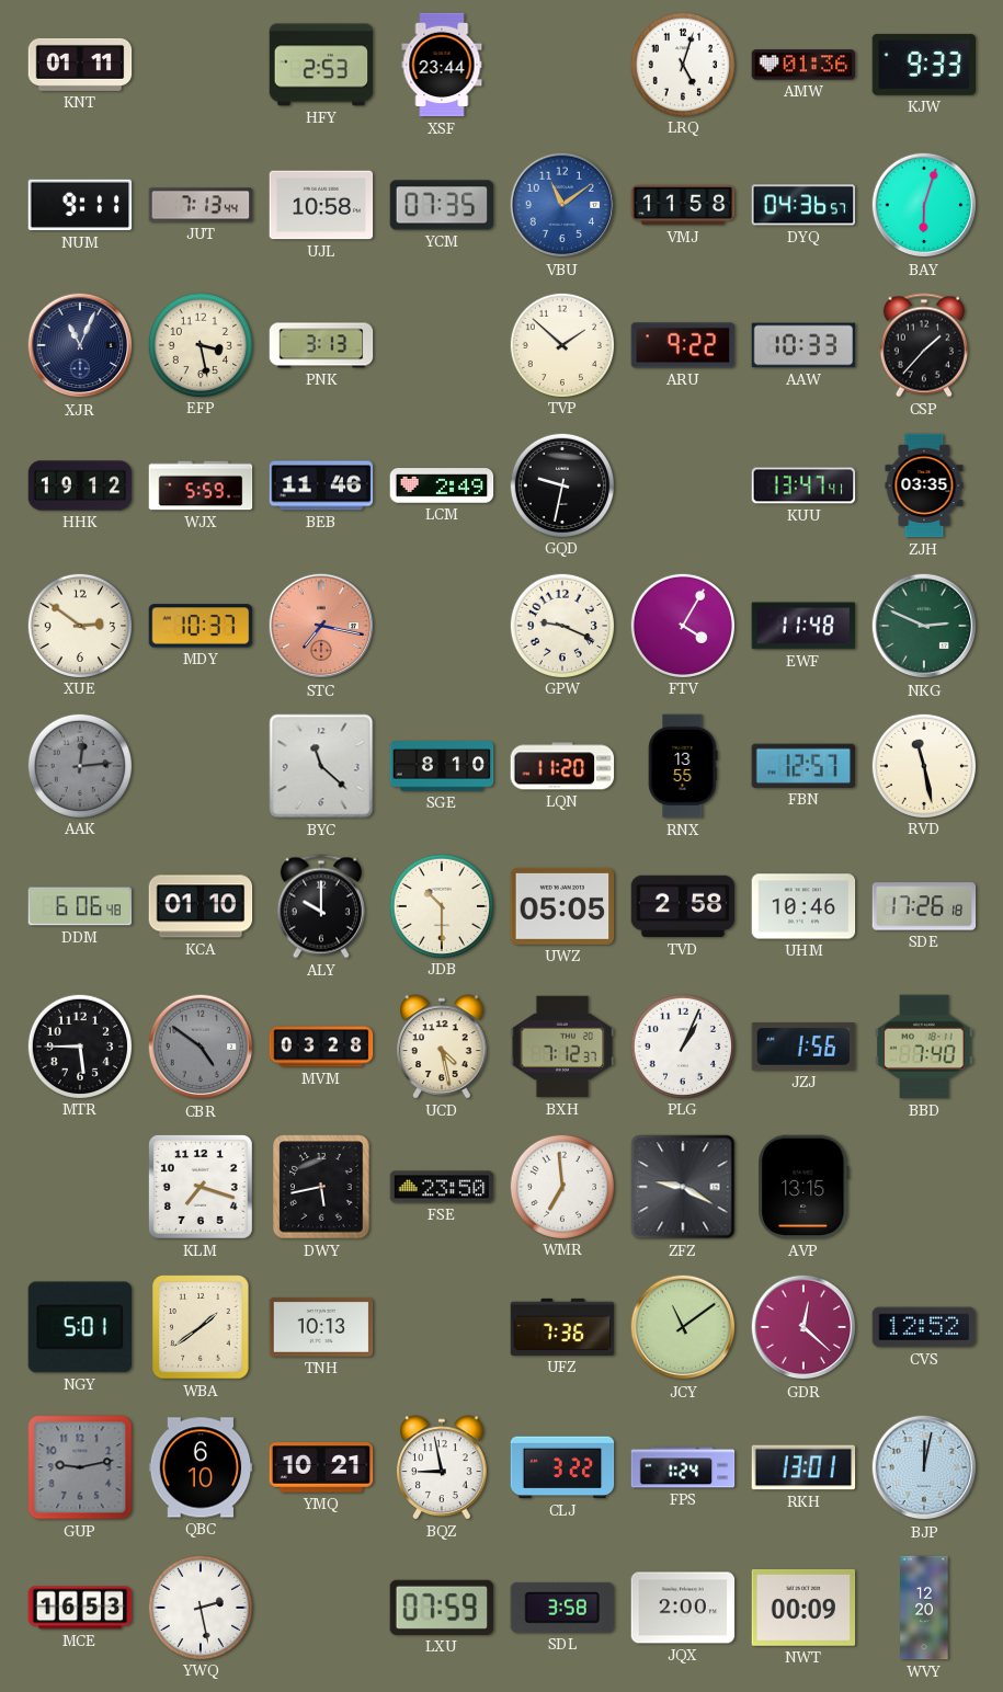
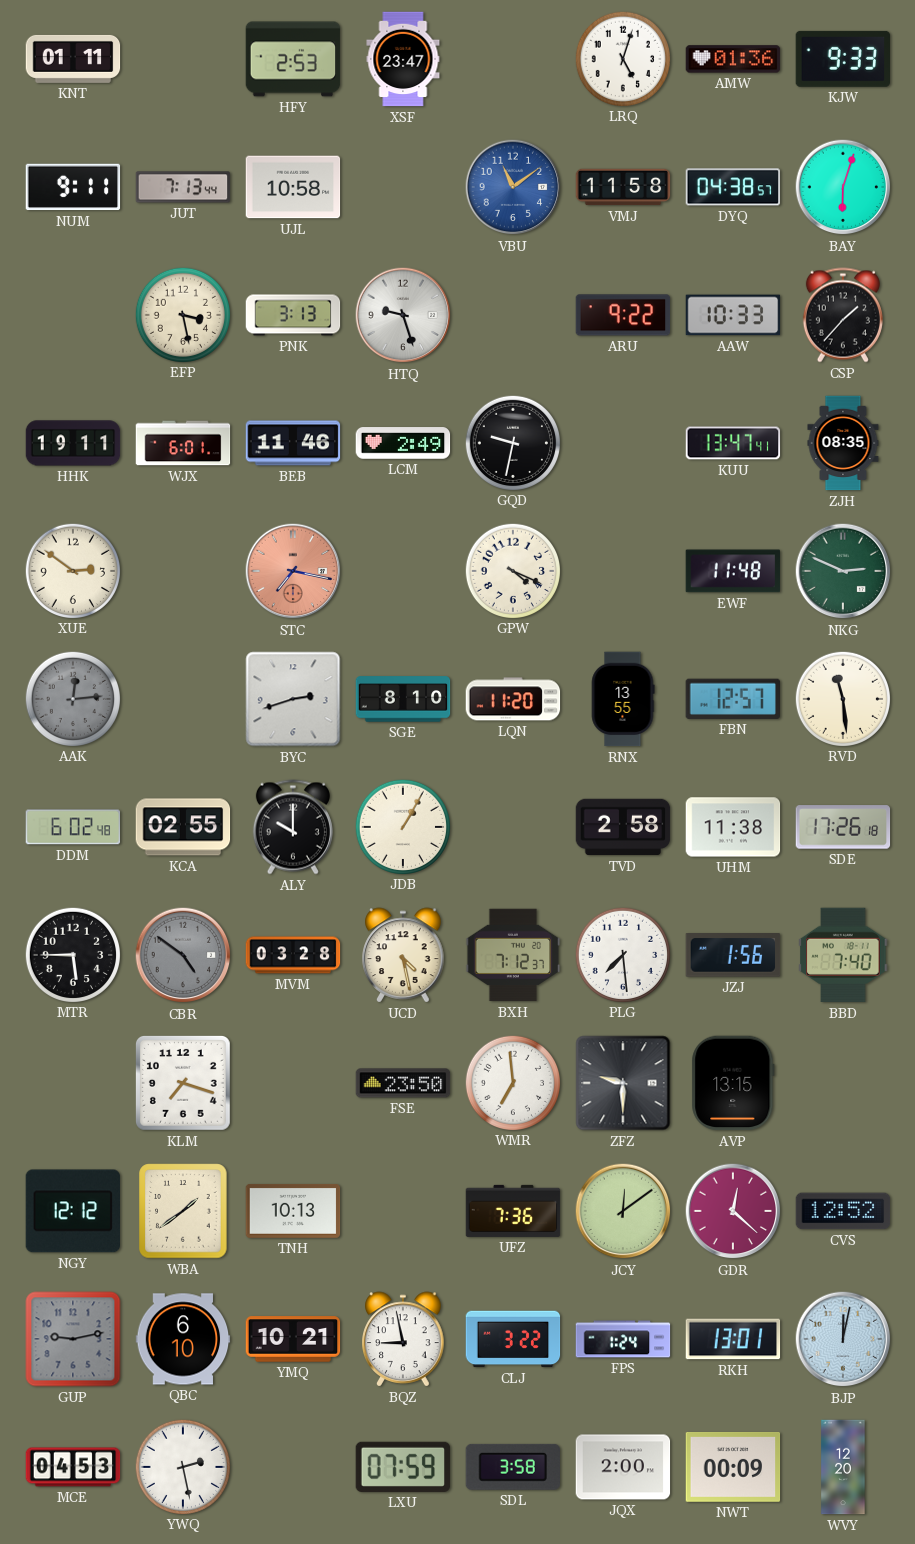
XSF: 23:44 -> 23:47 (403, 59)
YCM: 07:35 -> none (442, 205)
DYQ: 04:36 -> 04:38 (733, 187)
XJR: 11:04 -> none (80, 345)
HTQ: none -> 9:27 (403, 315)
TVP: 1:52 -> none (561, 344)
HHK: 19:12 -> 19:11 (73, 443)
WJX: 5:59 -> 6:01 (183, 443)
ZJH: 03:35 -> 08:35 (843, 443)
MDY: 10:37 -> none (201, 626)
GPW: 9:19 -> 4:19 (512, 570)
FTV: 4:05 -> none (682, 625)
BYC: 11:22 -> 2:42 (293, 699)
RVD: 11:28 -> 11:29 (842, 698)
DDM: 6:06 -> 6:02 (73, 827)
KCA: 01:10 -> 02:55 (183, 827)
JDB: 10:30 -> 1:05 (402, 826)
UWZ: 05:05 -> none (562, 906)
UHM: 10:46 -> 11:38 (733, 827)
PLG: 1:04 -> 7:29 (622, 954)
DWY: 5:43 -> none (321, 1187)
ZFZ: 9:20 -> 9:30 (623, 1083)
NGY: 5:01 -> 12:12 (72, 1211)
JCY: 11:09 -> 12:09 (623, 1211)
MCE: 16:53 -> 04:53 (73, 1467)
